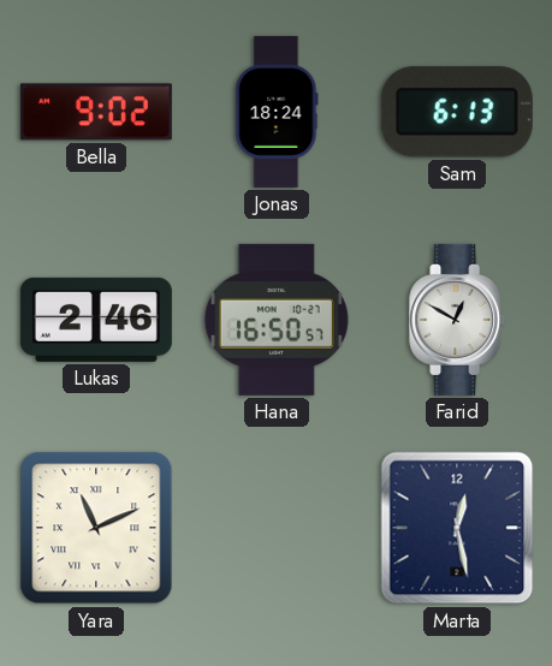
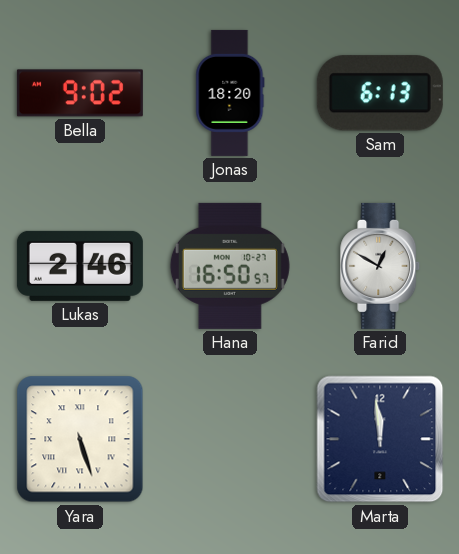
Jonas: 18:24 -> 18:20 (230, 93)
Yara: 11:11 -> 5:27 (80, 439)
Marta: 12:28 -> 11:59 (380, 439)
